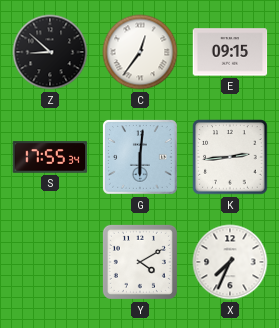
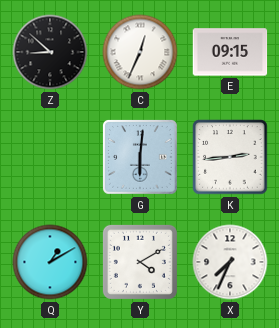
C: 12:36 -> 12:34 (140, 52)
S: 17:55 -> none (50, 157)
Q: none -> 1:10 (50, 262)
